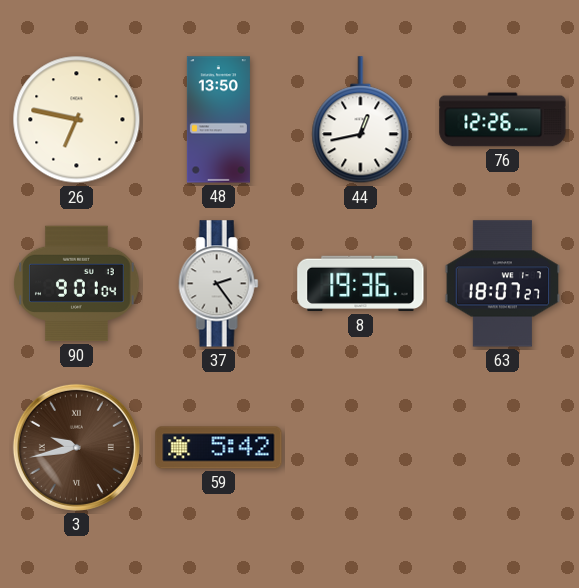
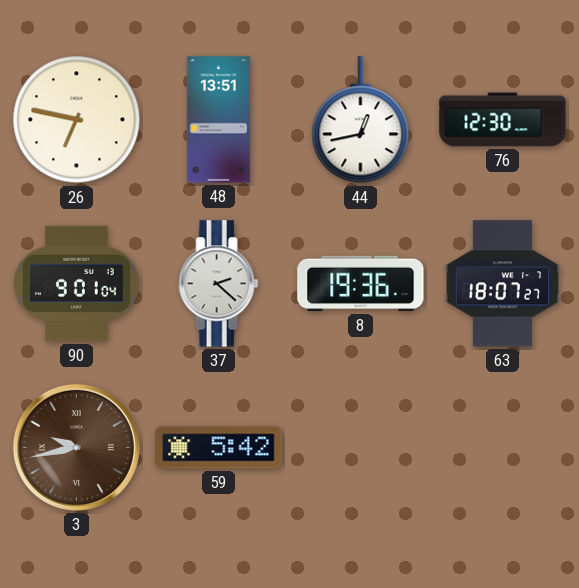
48: 13:50 -> 13:51 (218, 120)
76: 12:26 -> 12:30 (503, 120)
37: 2:24 -> 2:22 (219, 284)
